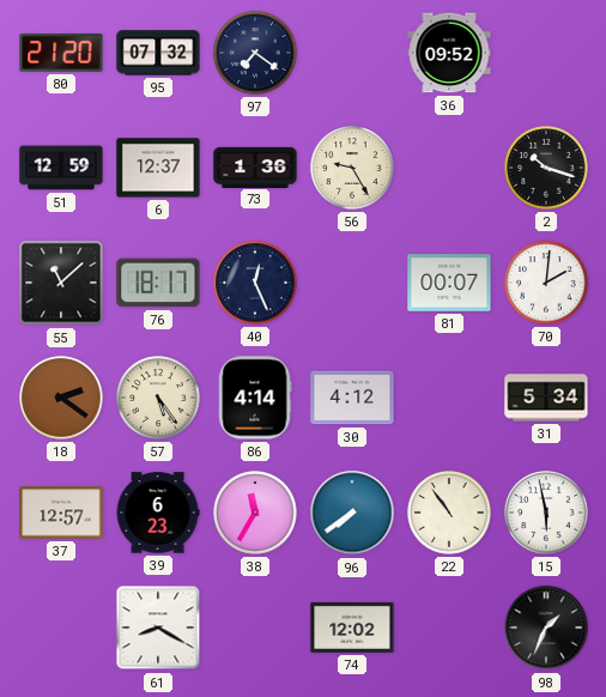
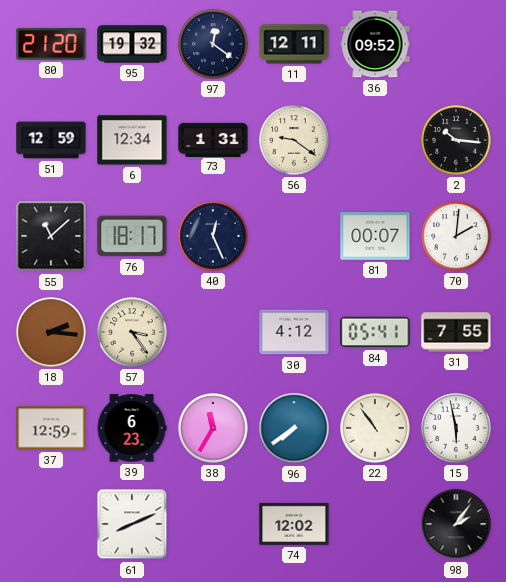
95: 07:32 -> 19:32 (132, 44)
97: 7:21 -> 12:21 (213, 44)
11: none -> 12:11 (294, 44)
6: 12:37 -> 12:34 (132, 140)
73: 1:36 -> 1:31 (213, 139)
56: 9:25 -> 9:21 (294, 140)
2: 10:18 -> 10:16 (456, 140)
18: 2:21 -> 2:16 (51, 332)
57: 5:24 -> 3:24 (132, 332)
86: 4:14 -> none (255, 398)
84: none -> 05:41 (375, 332)
31: 5:34 -> 7:55 (456, 332)
37: 12:57 -> 12:59 (51, 428)
61: 8:20 -> 8:11 (132, 524)
98: 1:34 -> 2:06 (456, 524)
